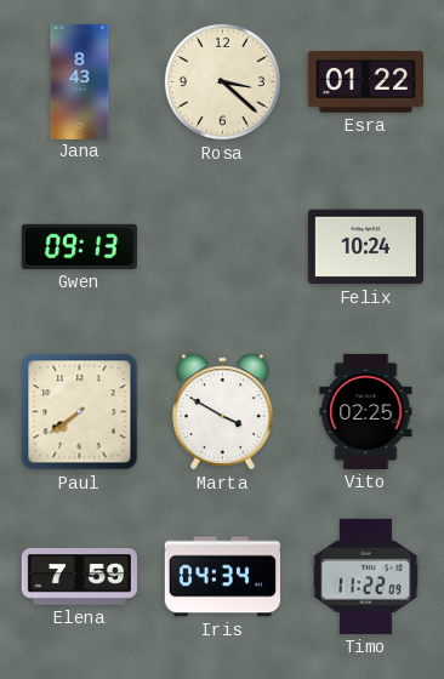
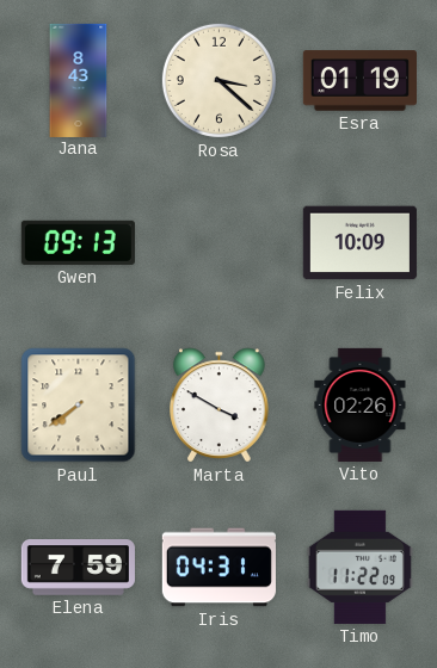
Esra: 01:22 -> 01:19 (359, 81)
Felix: 10:24 -> 10:09 (359, 243)
Vito: 02:25 -> 02:26 (361, 404)
Iris: 04:34 -> 04:31 (219, 568)
